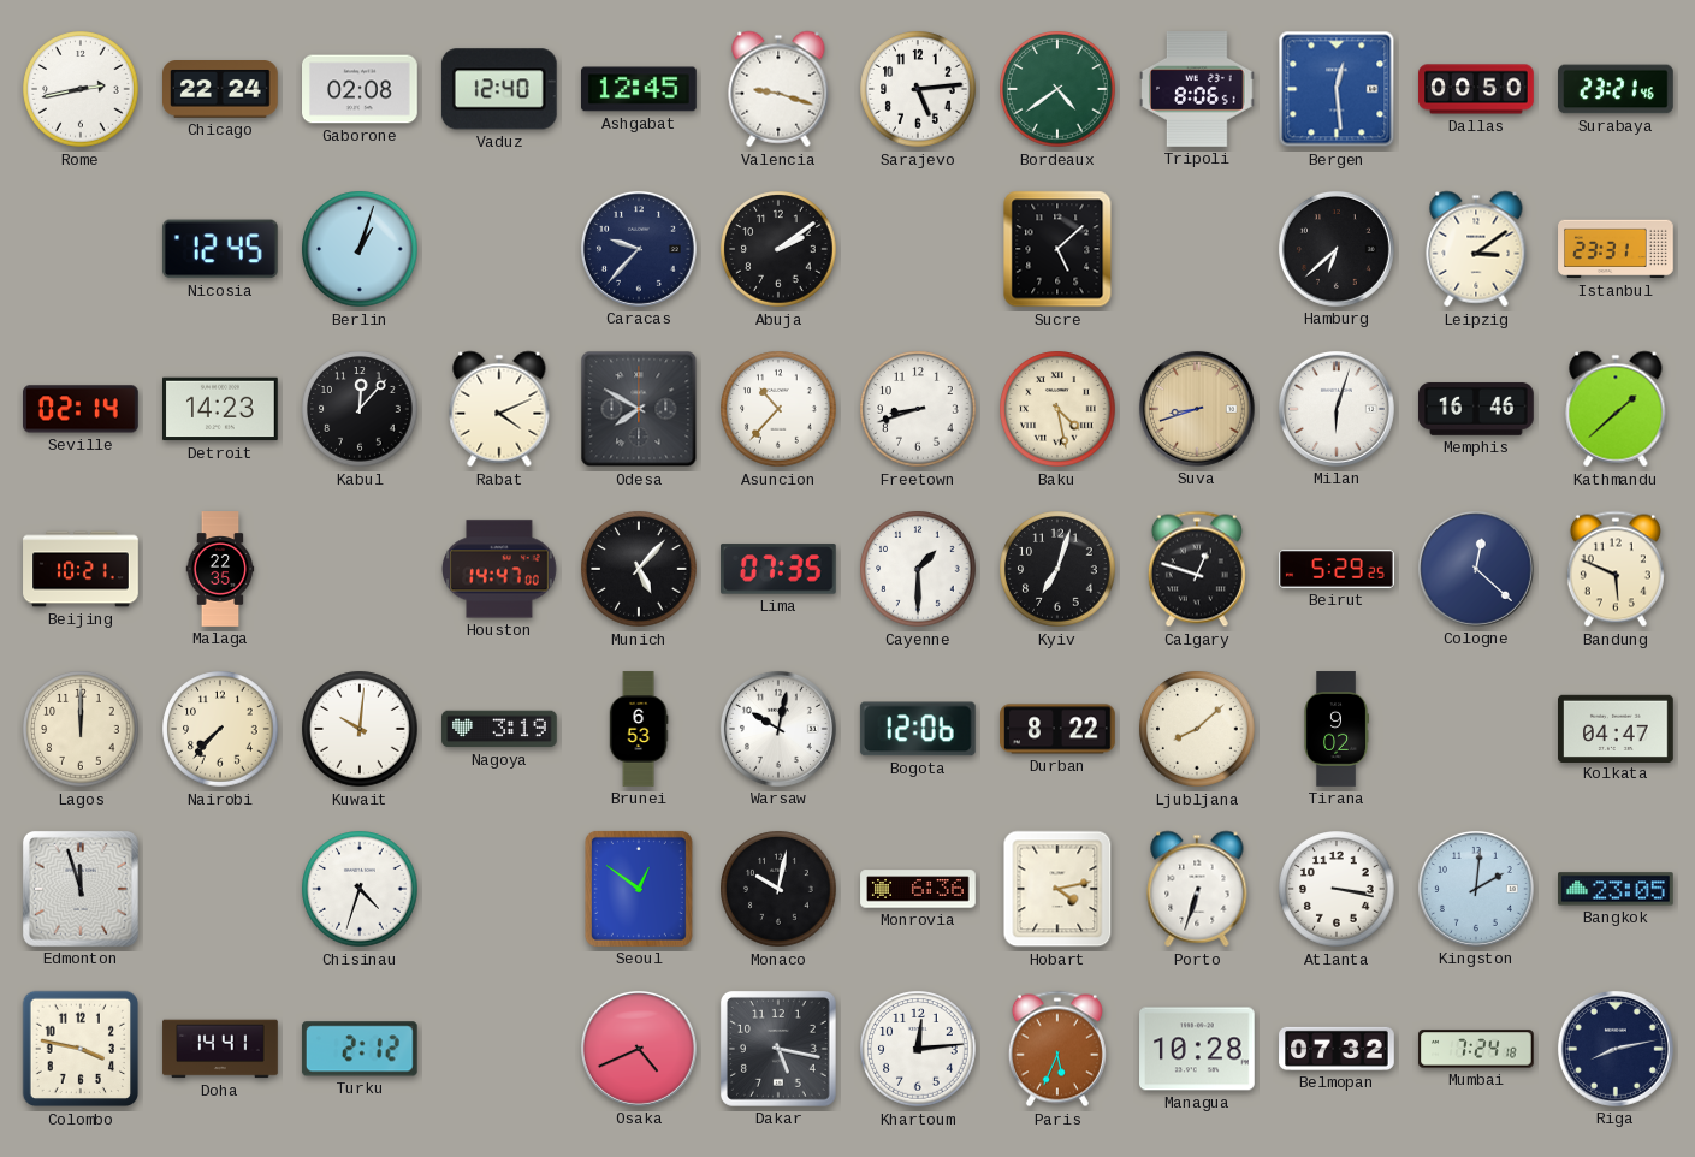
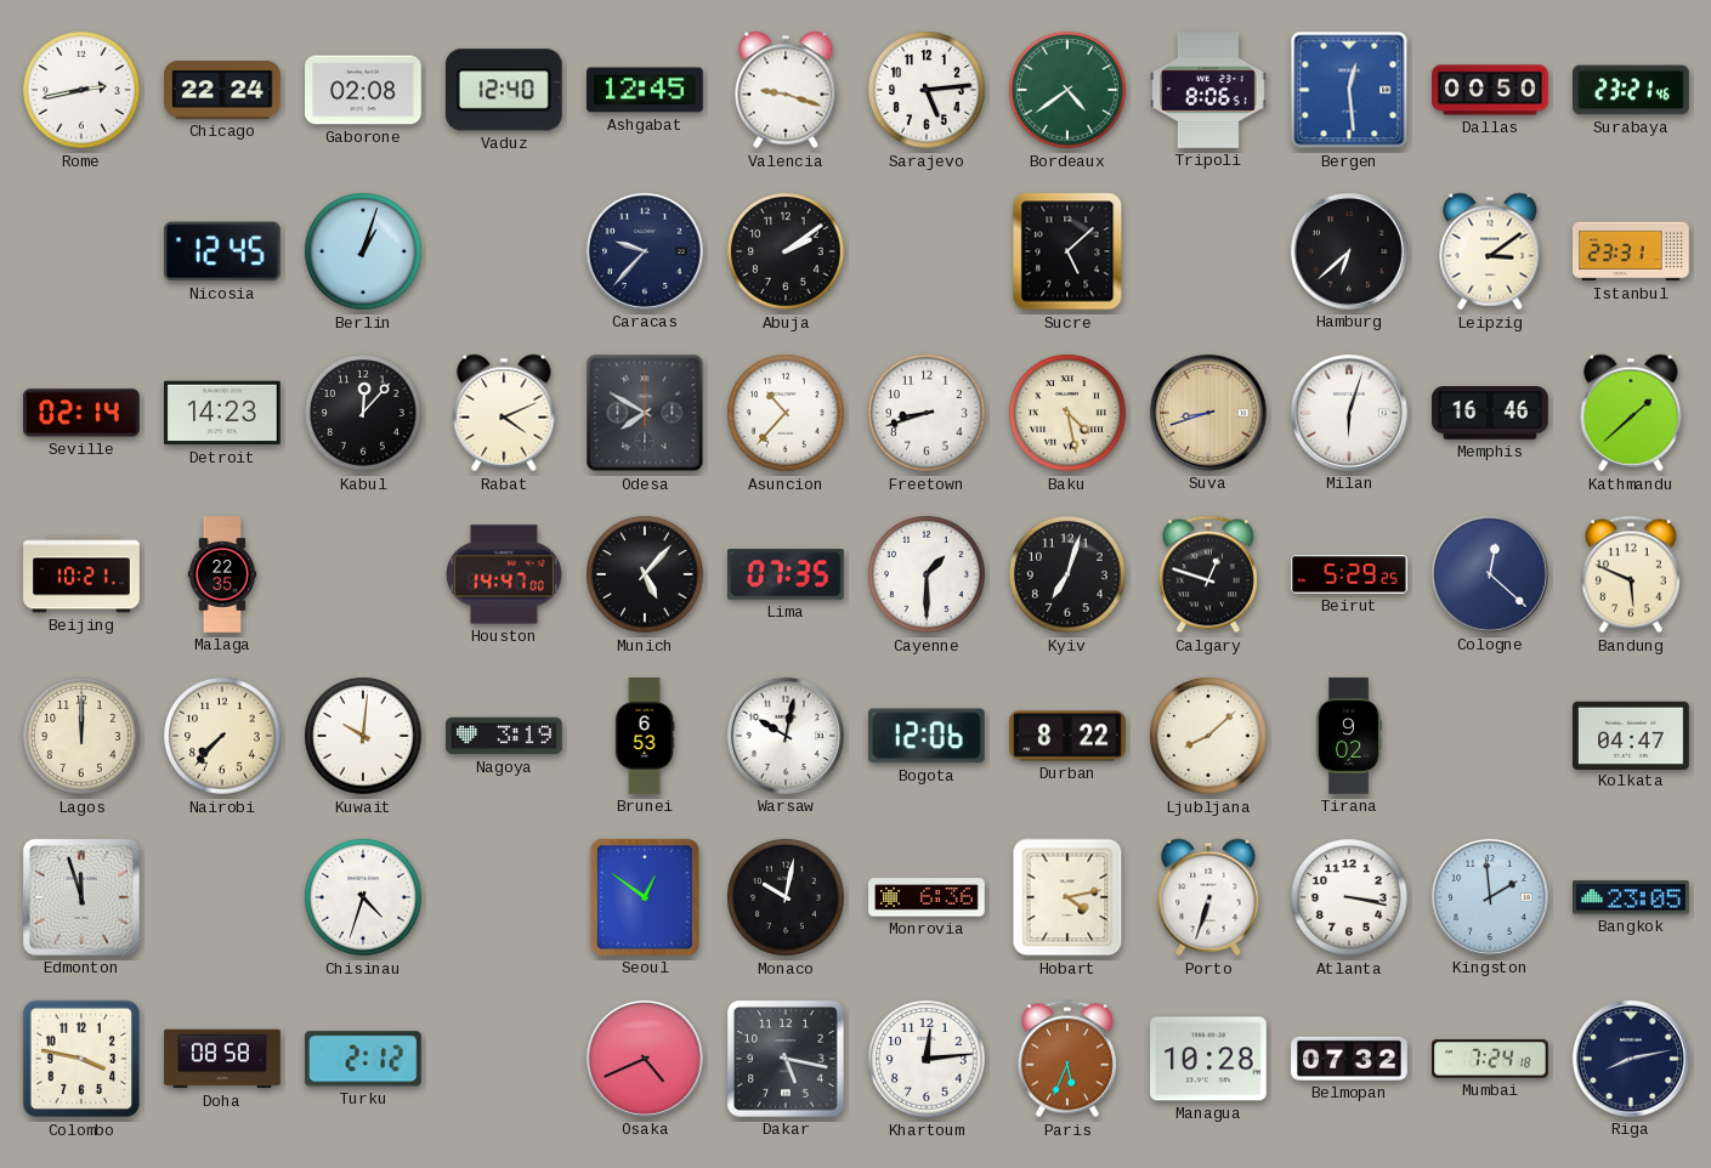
Kingston: 2:01 -> 1:59 (1490, 897)
Doha: 14:41 -> 08:58 (222, 1059)
